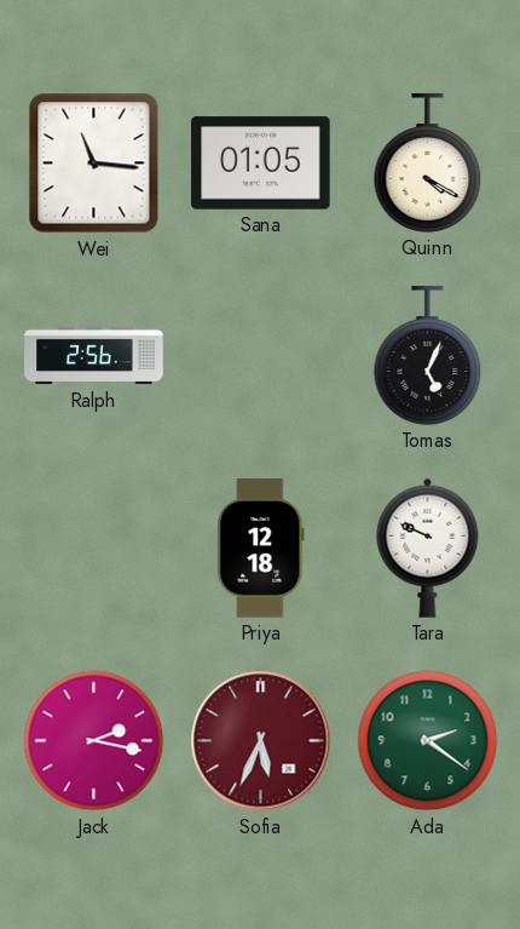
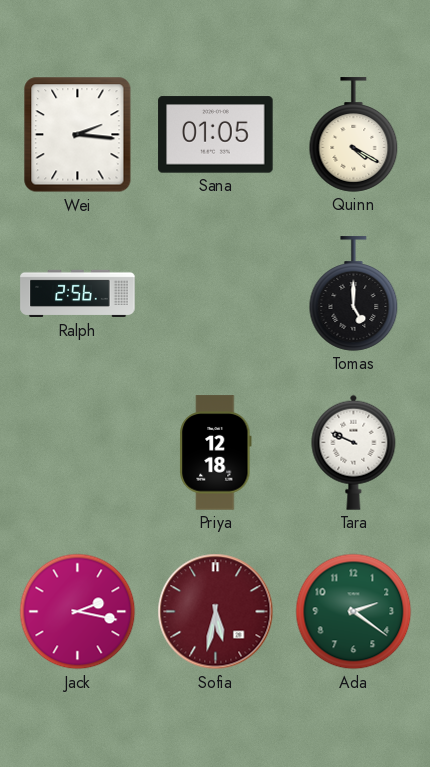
Wei: 11:16 -> 2:16 (78, 135)
Tomas: 5:04 -> 5:00 (354, 294)
Sofia: 5:34 -> 5:32 (216, 612)
